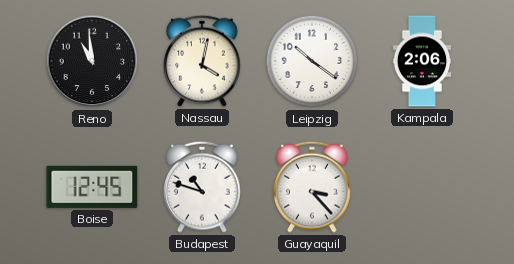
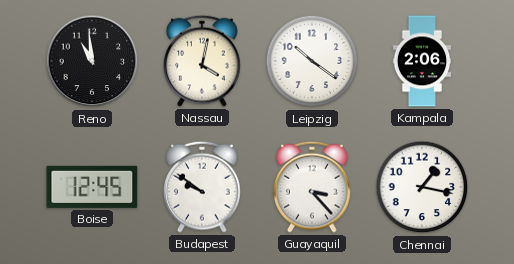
Budapest: 10:48 -> 9:51 (202, 187)
Chennai: none -> 1:17 (422, 187)
